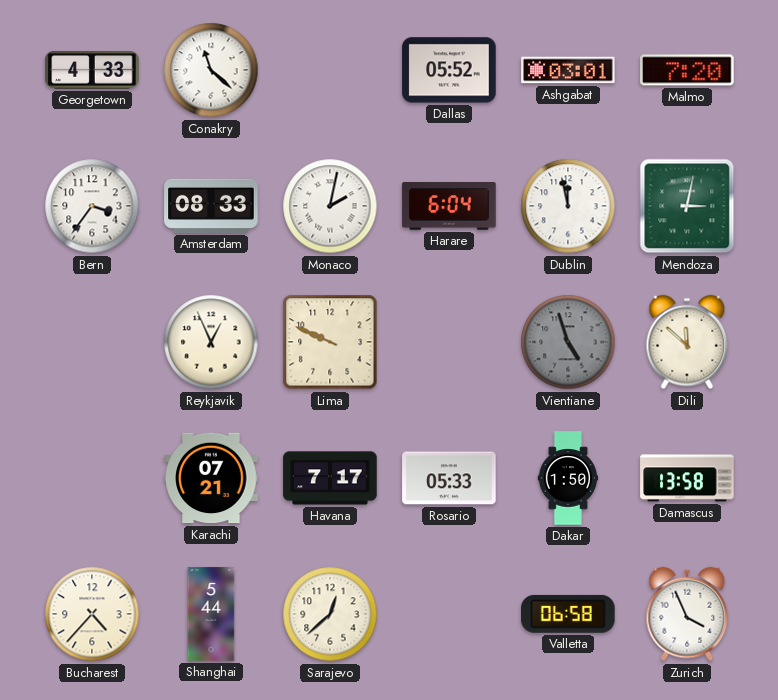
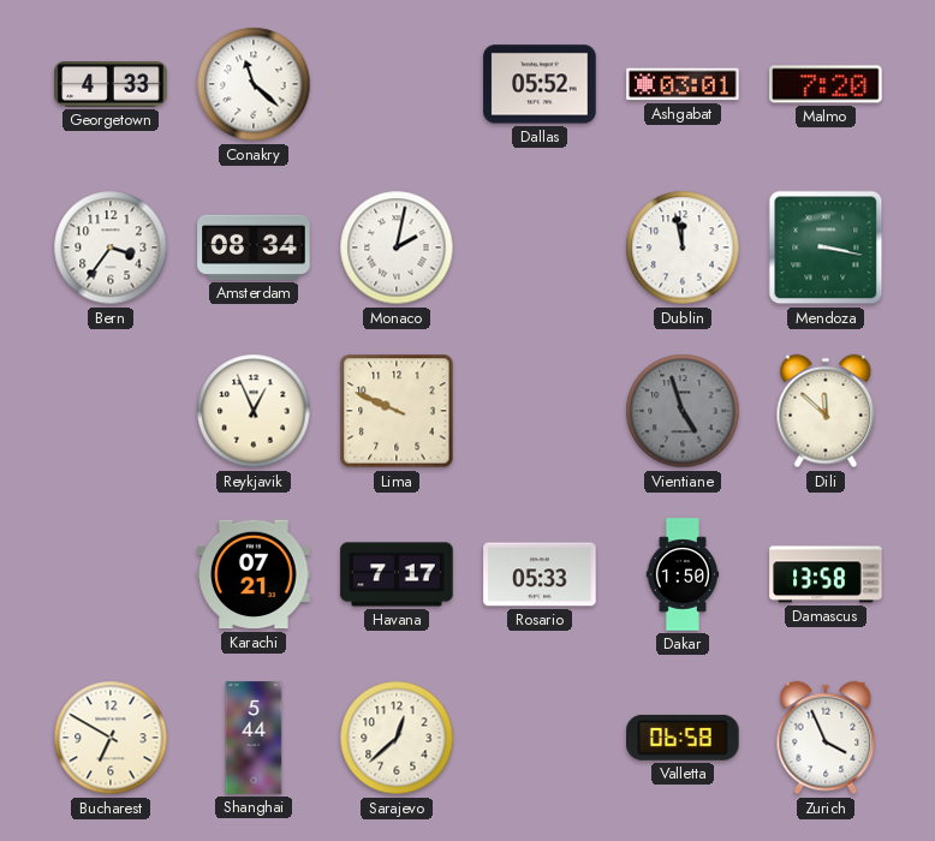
Amsterdam: 08:33 -> 08:34 (254, 247)
Harare: 6:04 -> none (449, 207)
Mendoza: 3:02 -> 3:17 (826, 247)
Bucharest: 4:37 -> 6:50 (111, 738)
